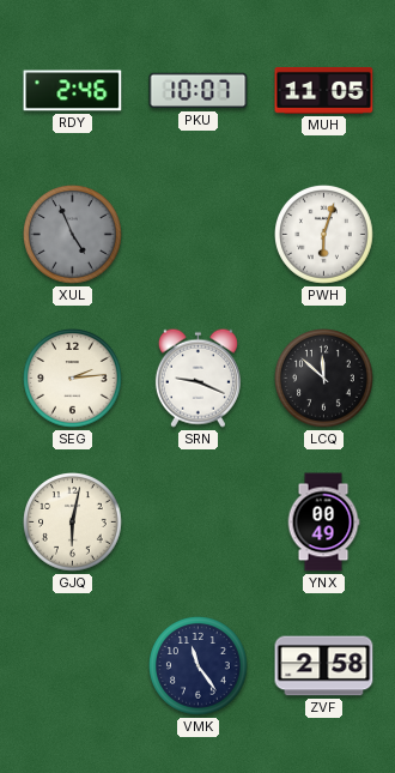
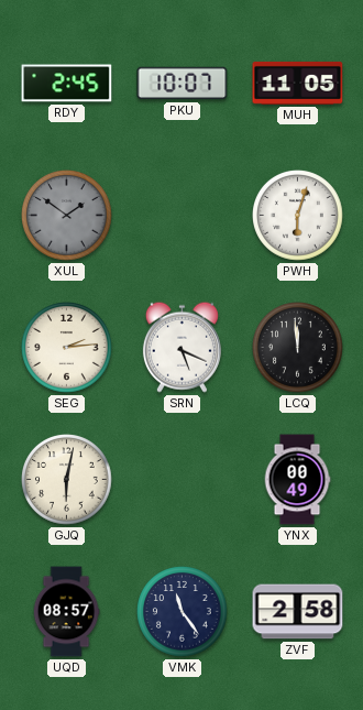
RDY: 2:46 -> 2:45 (67, 84)
XUL: 4:56 -> 1:51 (67, 216)
SRN: 9:19 -> 5:19 (182, 347)
LCQ: 11:52 -> 11:59 (298, 348)
UQD: none -> 08:57 (66, 612)
